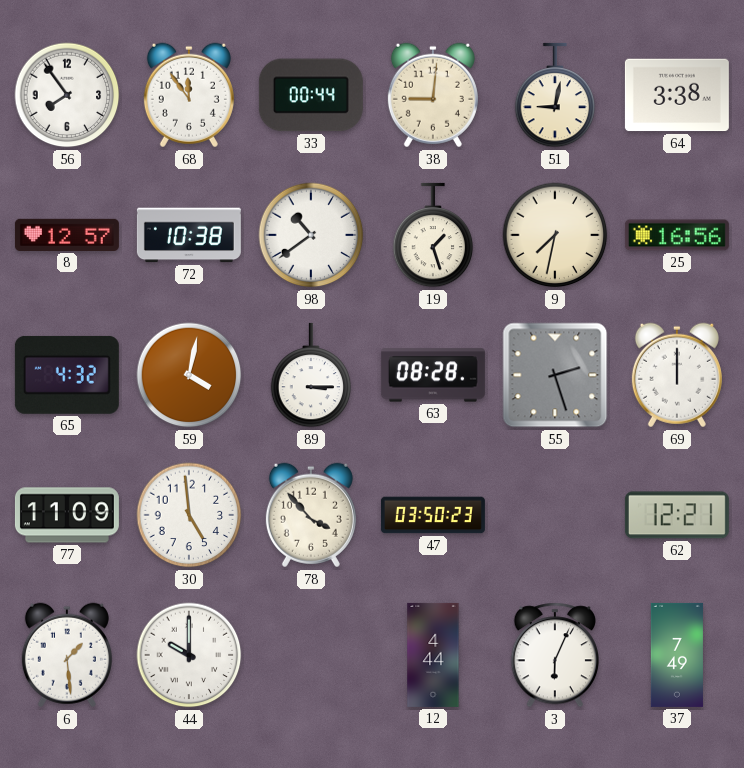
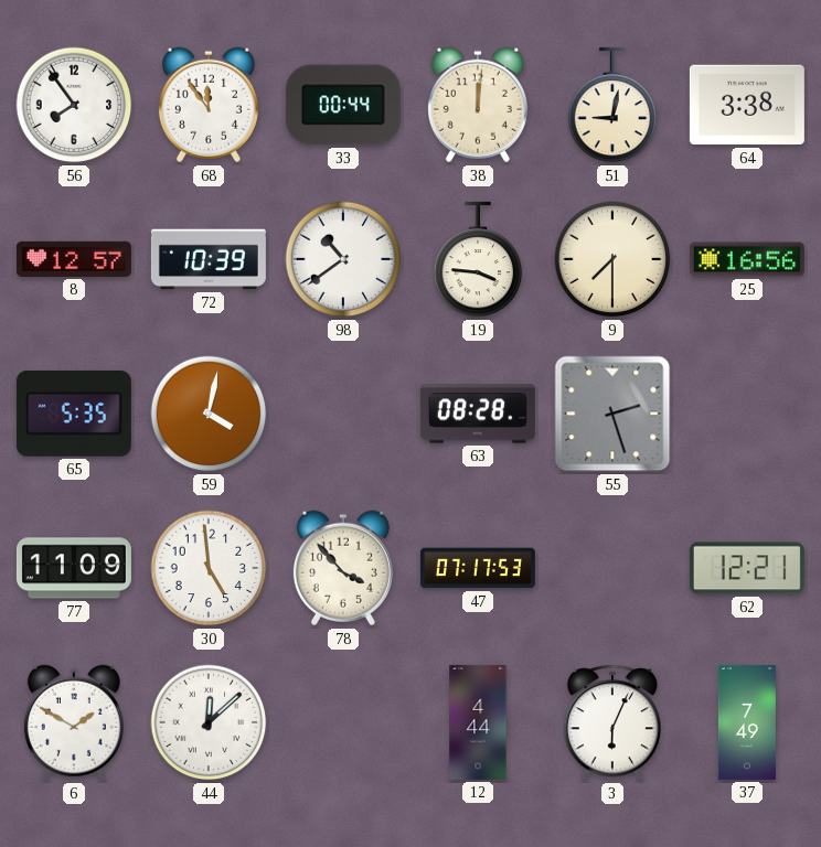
38: 9:01 -> 12:01 (478, 105)
72: 10:38 -> 10:39 (209, 259)
19: 1:27 -> 3:46 (478, 259)
9: 7:32 -> 7:30 (612, 259)
65: 4:32 -> 5:35 (74, 414)
89: 3:15 -> none (311, 375)
69: 12:00 -> none (677, 375)
47: 03:50 -> 07:17 (478, 568)
6: 1:29 -> 1:50 (74, 722)
44: 10:00 -> 12:08 (209, 722)
